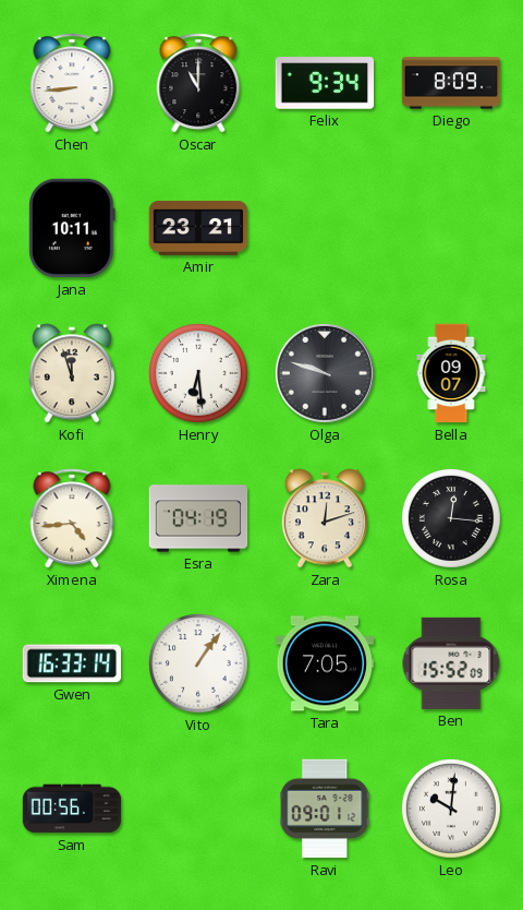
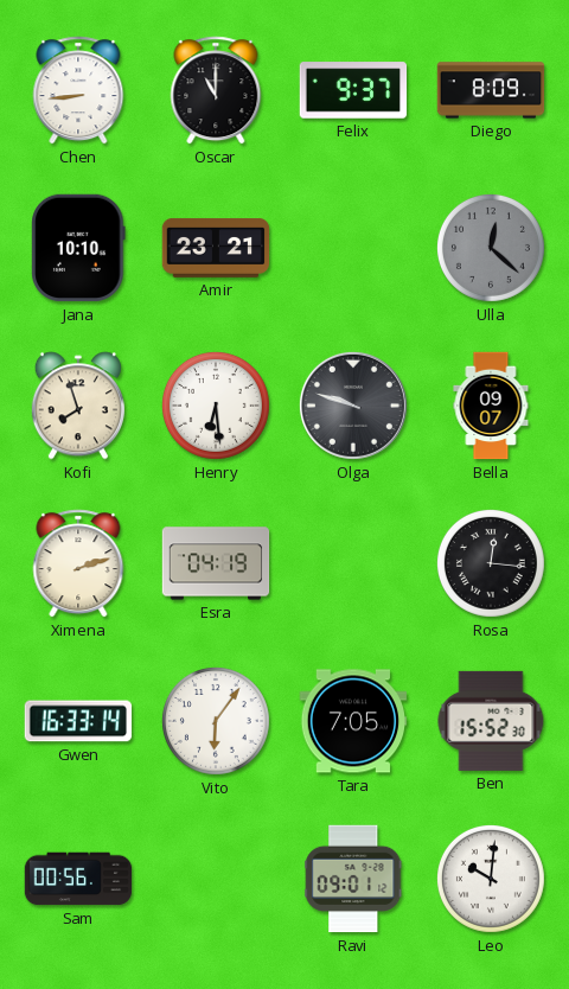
Felix: 9:34 -> 9:37 (353, 90)
Jana: 10:11 -> 10:10 (78, 248)
Ulla: none -> 12:22 (491, 248)
Kofi: 11:57 -> 7:57 (78, 406)
Ximena: 4:44 -> 2:12 (78, 563)
Zara: 12:12 -> none (325, 518)
Vito: 1:06 -> 6:06 (216, 721)
Ben: 15:52:09 -> 15:52:30 (491, 721)
